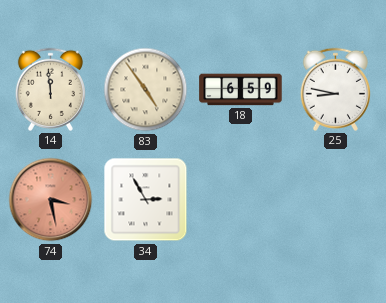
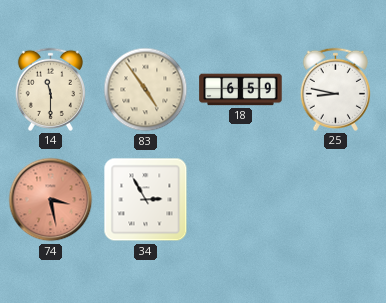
14: 11:59 -> 11:30 (50, 89)
